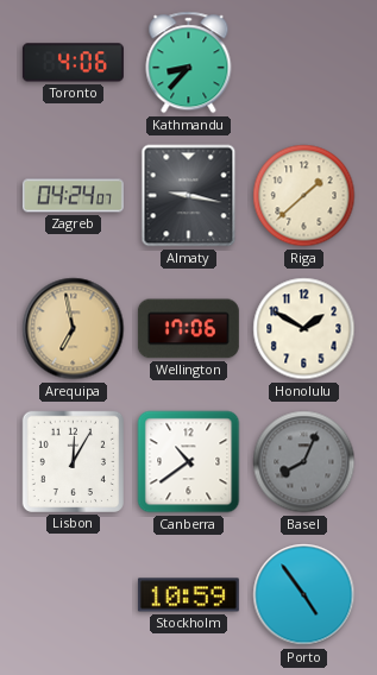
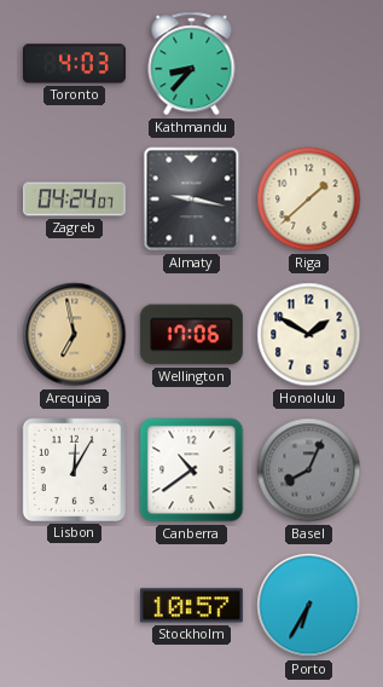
Toronto: 4:06 -> 4:03 (74, 64)
Stockholm: 10:59 -> 10:57 (191, 606)
Porto: 4:54 -> 6:35 (309, 606)
